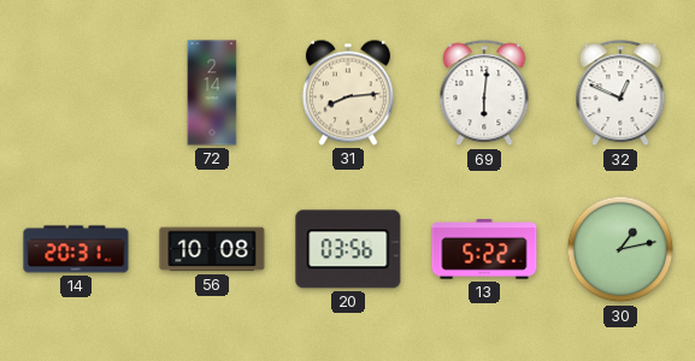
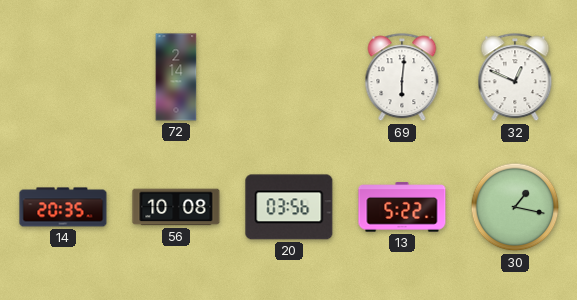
31: 8:14 -> none (348, 93)
14: 20:31 -> 20:35 (63, 207)
30: 1:13 -> 1:17 (515, 207)
